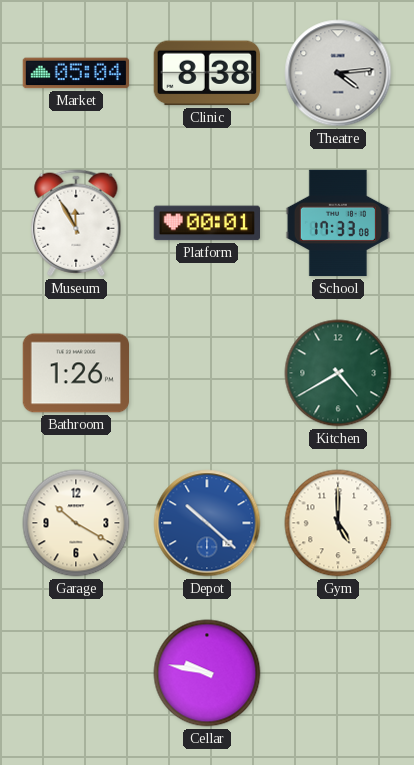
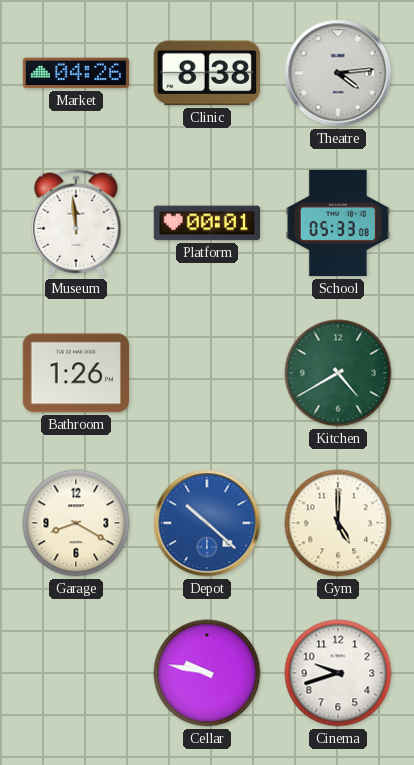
Market: 05:04 -> 04:26 (76, 73)
Museum: 11:55 -> 11:59 (76, 223)
School: 17:33 -> 05:33 (338, 223)
Garage: 10:20 -> 8:20 (76, 523)
Cinema: none -> 9:42 (338, 673)
